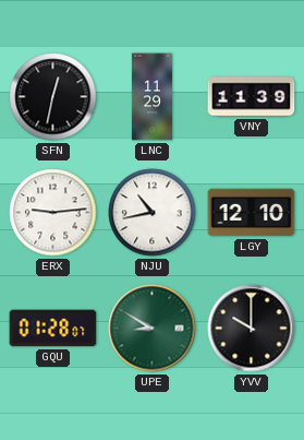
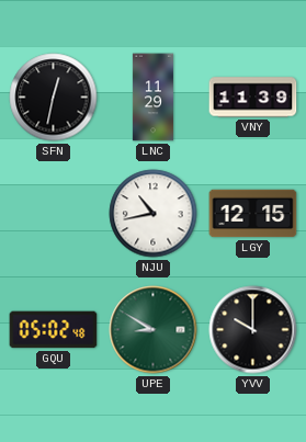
ERX: 9:14 -> none (53, 213)
LGY: 12:10 -> 12:15 (253, 214)
GQU: 01:28 -> 05:02 (54, 330)
